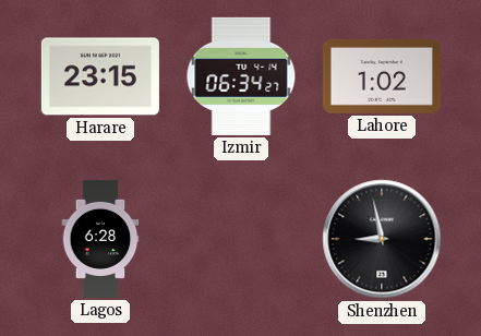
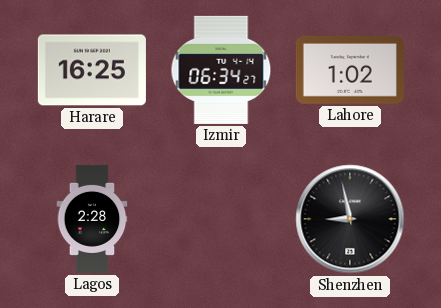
Harare: 23:15 -> 16:25 (92, 70)
Lagos: 6:28 -> 2:28 (92, 219)
